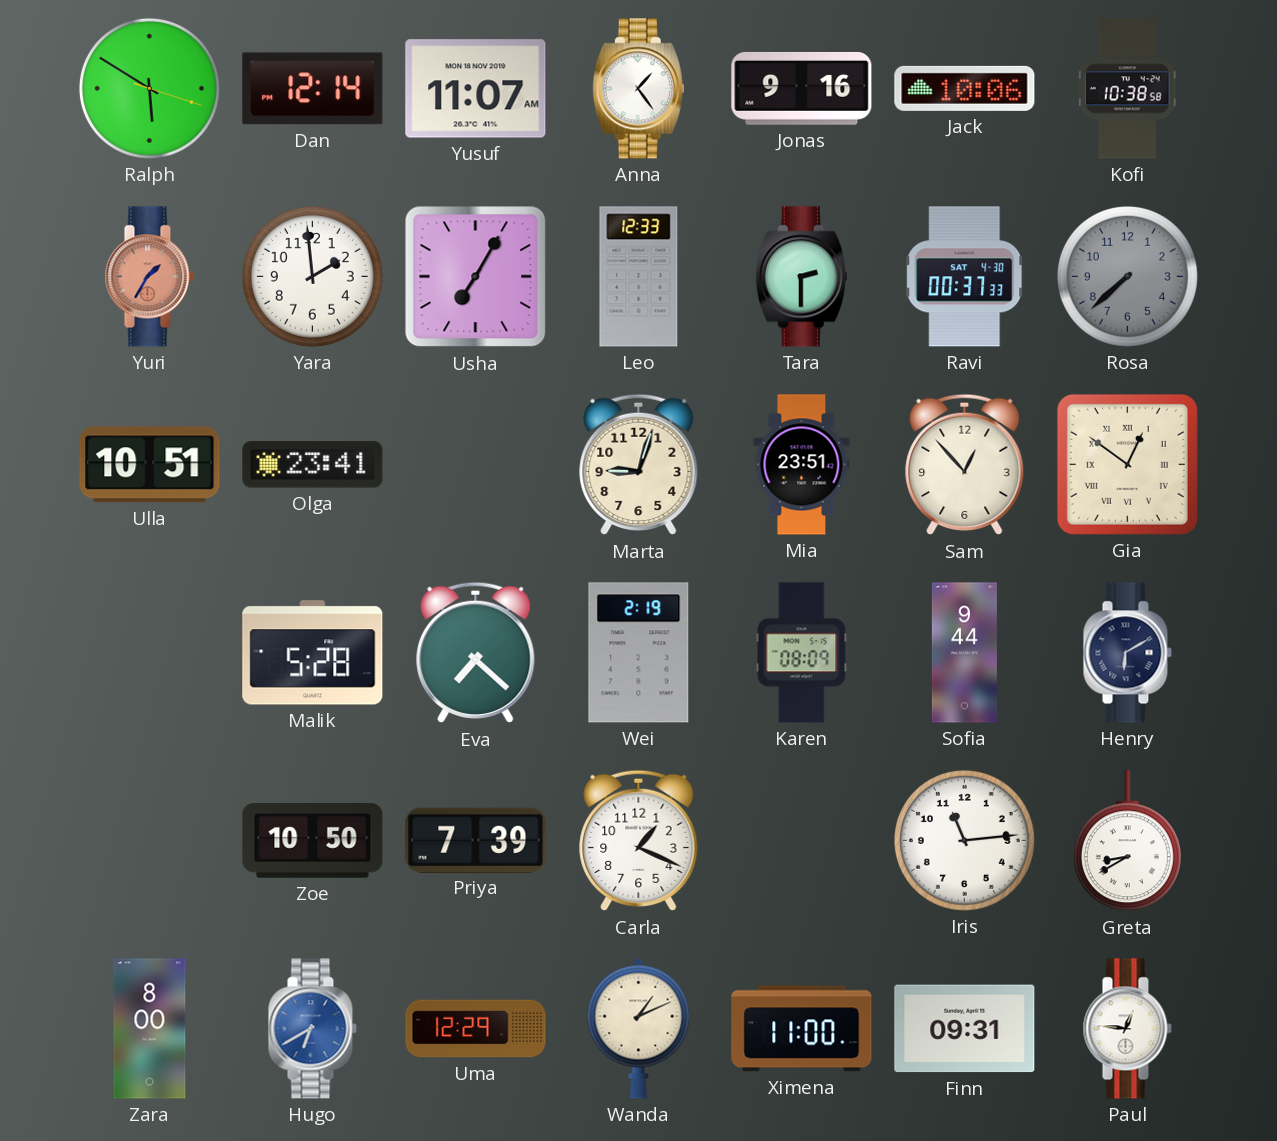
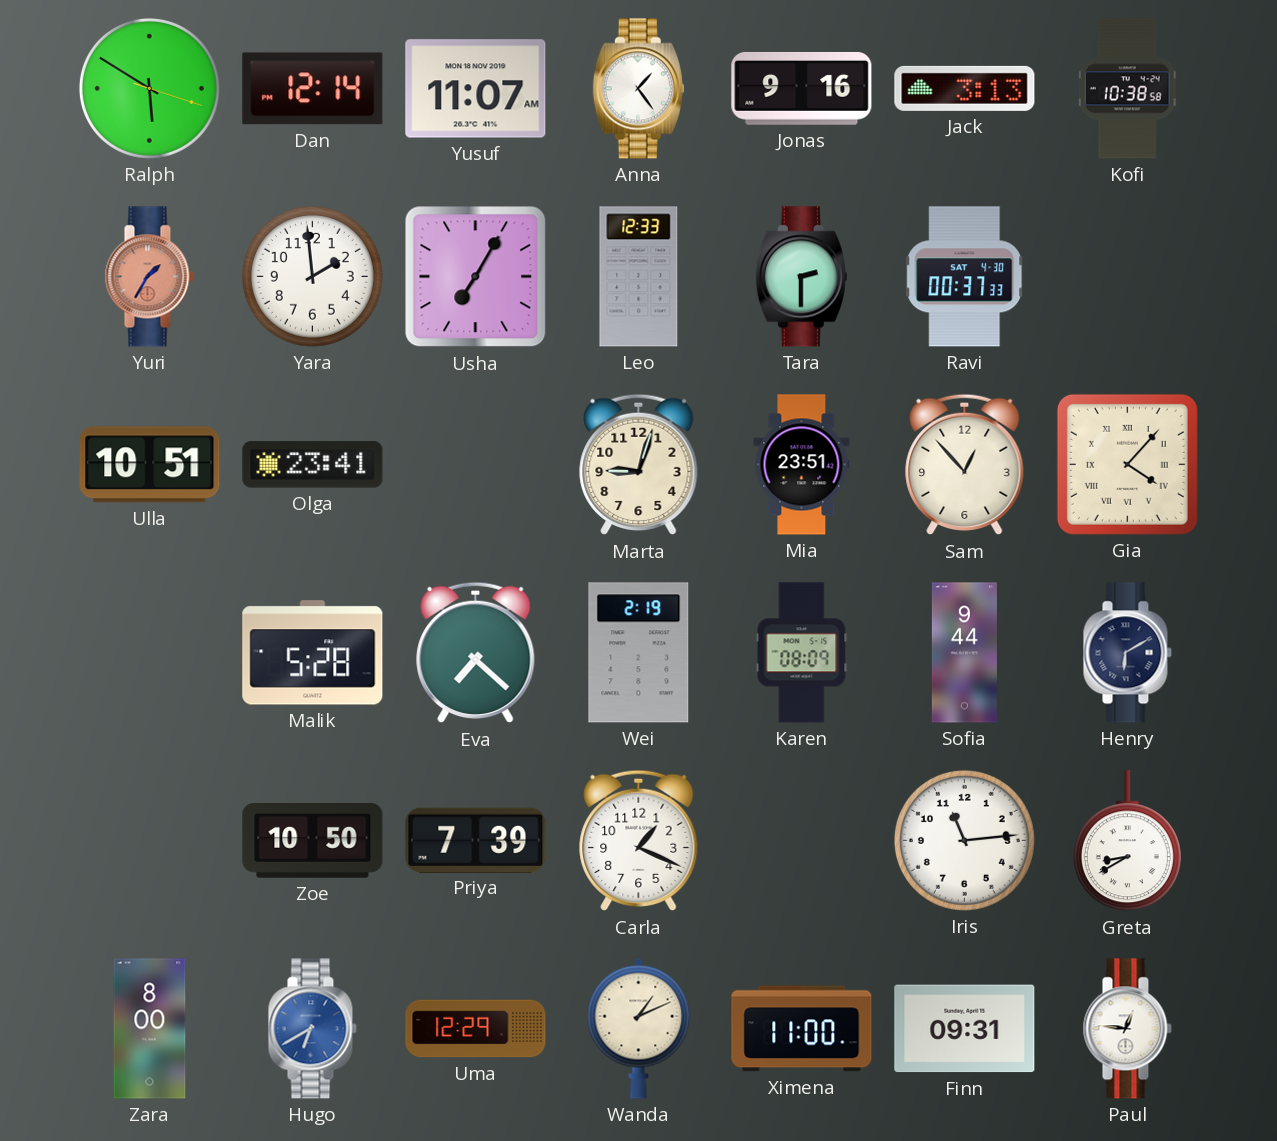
Jack: 10:06 -> 3:13 (965, 88)
Rosa: 7:38 -> none (1127, 276)
Gia: 12:51 -> 4:07 (1127, 464)
